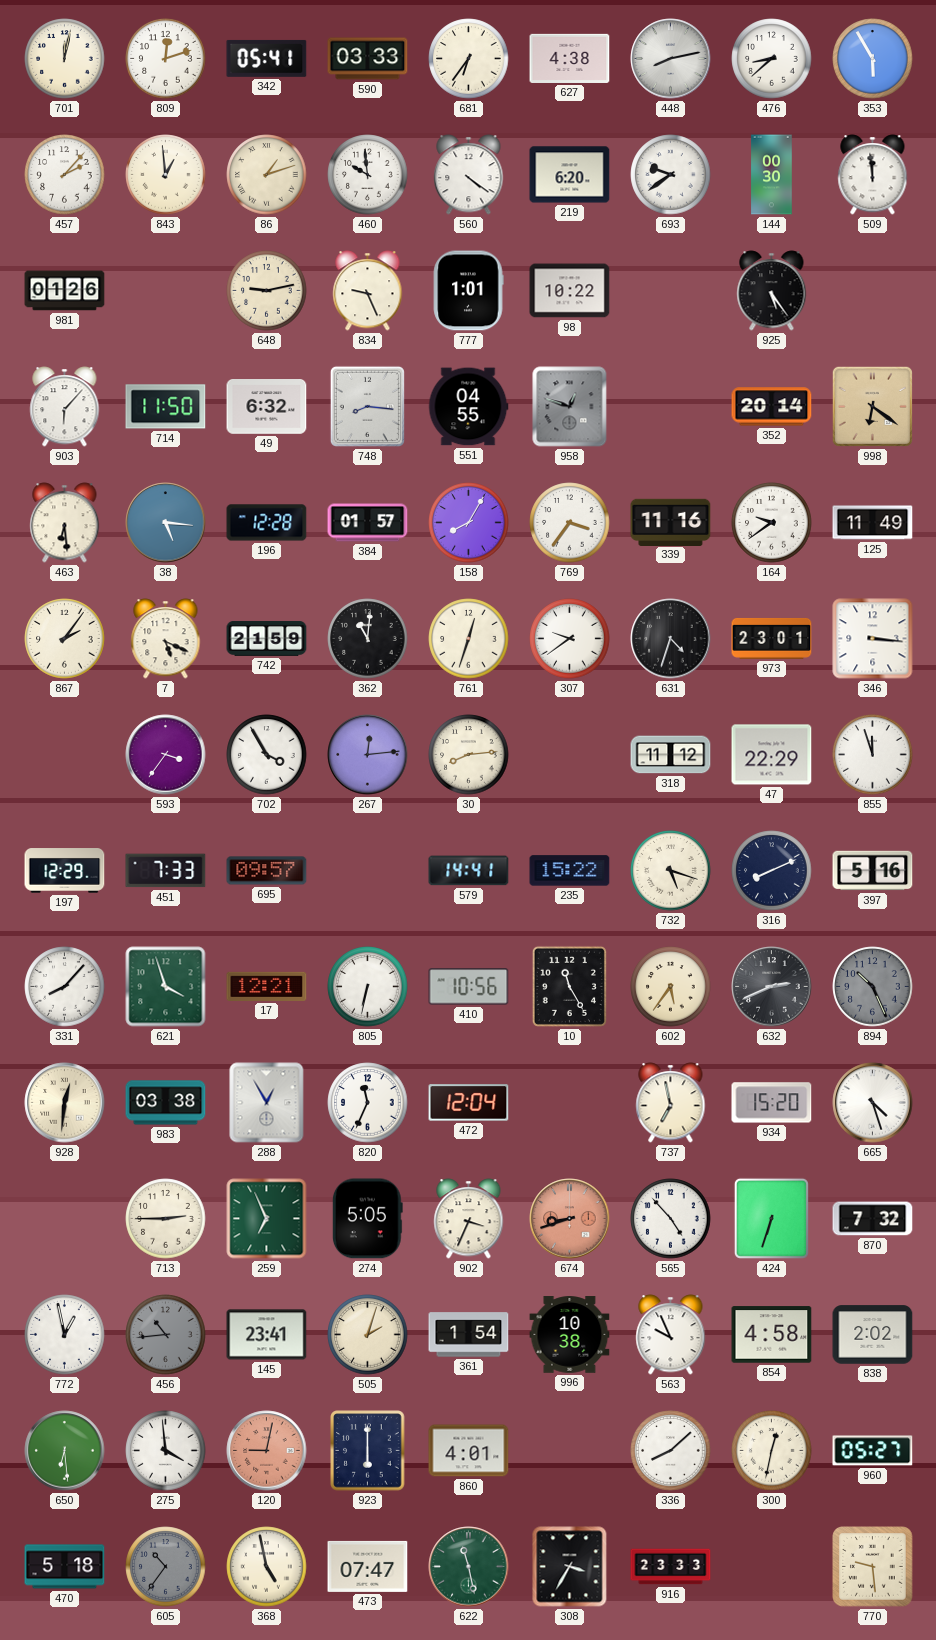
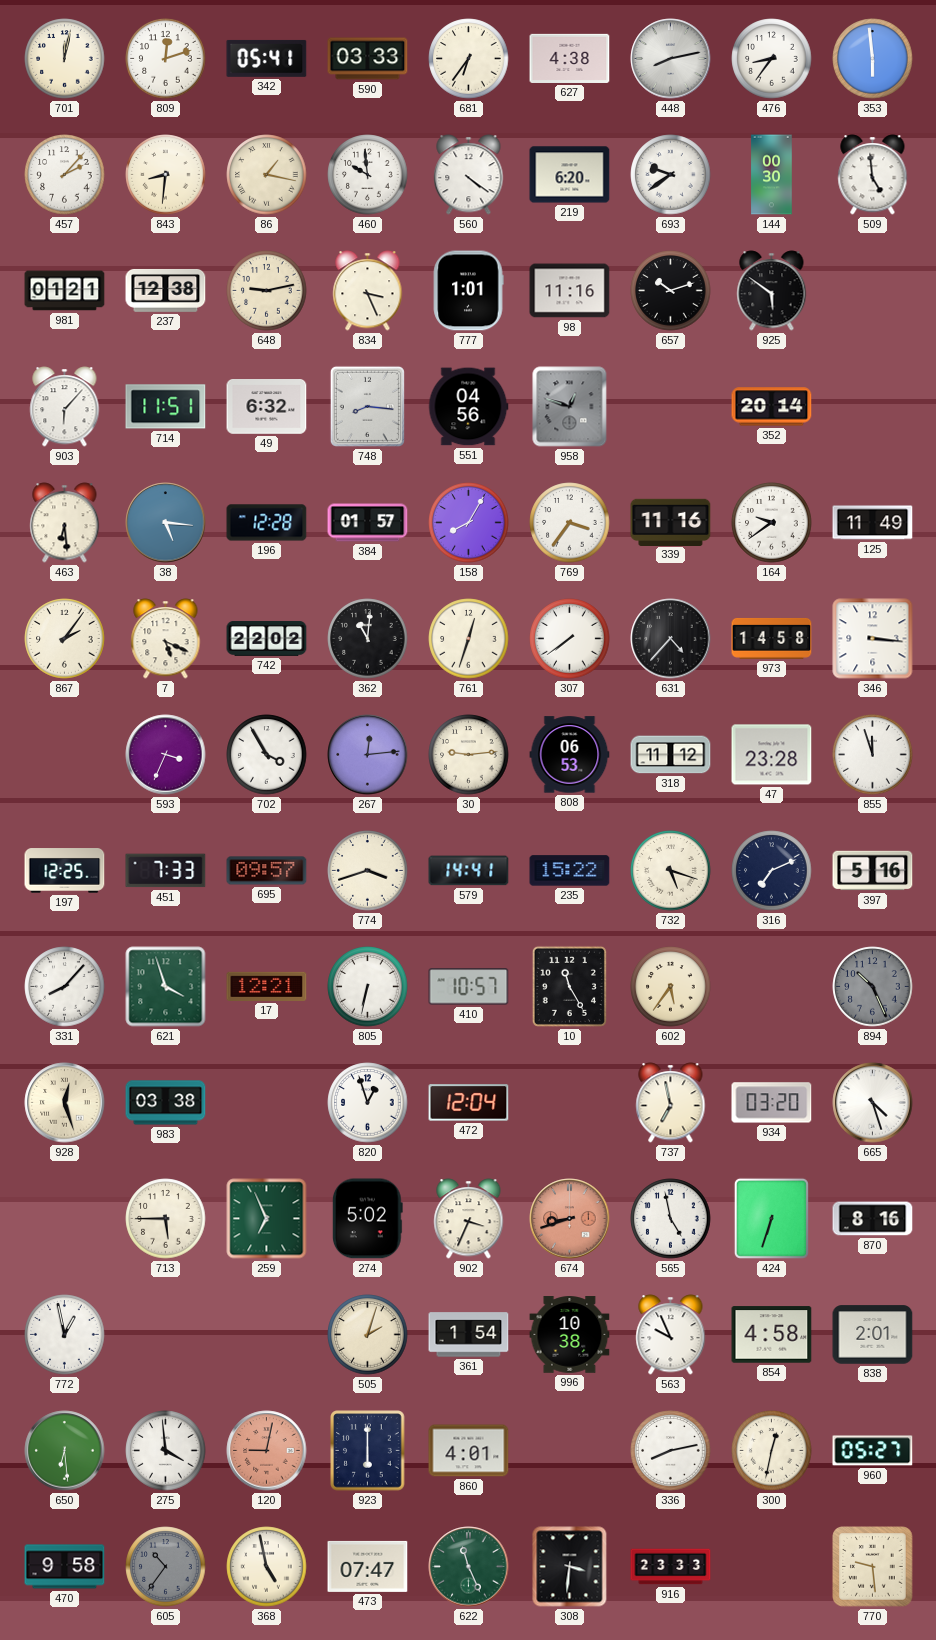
476: 8:38 -> 8:36 (772, 59)
353: 5:55 -> 5:59 (873, 59)
843: 12:59 -> 8:31 (166, 175)
86: 1:12 -> 1:17 (267, 175)
509: 11:59 -> 4:59 (873, 175)
981: 01:26 -> 01:21 (65, 291)
237: none -> 12:38 (166, 290)
834: 9:26 -> 3:26 (368, 291)
98: 10:22 -> 11:16 (570, 291)
657: none -> 10:12 (671, 291)
925: 5:24 -> 5:51 (772, 291)
714: 11:50 -> 11:51 (166, 407)
551: 04:55 -> 04:56 (468, 407)
998: 6:21 -> none (872, 406)
742: 21:59 -> 22:02 (267, 638)
307: 9:39 -> 7:39 (570, 639)
631: 4:33 -> 4:37 (671, 639)
973: 23:01 -> 14:58 (772, 638)
593: 3:36 -> 3:34 (166, 755)
30: 8:14 -> 9:14 (469, 755)
808: none -> 06:53 (570, 755)
47: 22:29 -> 23:28 (772, 755)
197: 12:29 -> 12:25 (65, 871)
774: none -> 3:42 (368, 871)
316: 8:11 -> 7:11 (772, 871)
410: 10:56 -> 10:57 (469, 987)
632: 2:41 -> none (772, 987)
928: 12:31 -> 12:27 (65, 1103)
288: 12:55 -> none (267, 1103)
820: 11:34 -> 12:57 (368, 1103)
934: 15:20 -> 03:20 (772, 1103)
713: 2:45 -> 5:45 (166, 1219)
274: 5:05 -> 5:02 (367, 1219)
565: 4:53 -> 4:58 (671, 1219)
870: 7:32 -> 8:16 (873, 1219)
456: 10:44 -> none (166, 1335)
145: 23:41 -> none (267, 1335)
838: 2:02 -> 2:01 (873, 1335)
336: 8:08 -> 8:13 (671, 1451)
470: 5:18 -> 9:58 (65, 1567)
622: 11:28 -> 11:26 (469, 1567)
308: 3:35 -> 3:31 (570, 1567)
